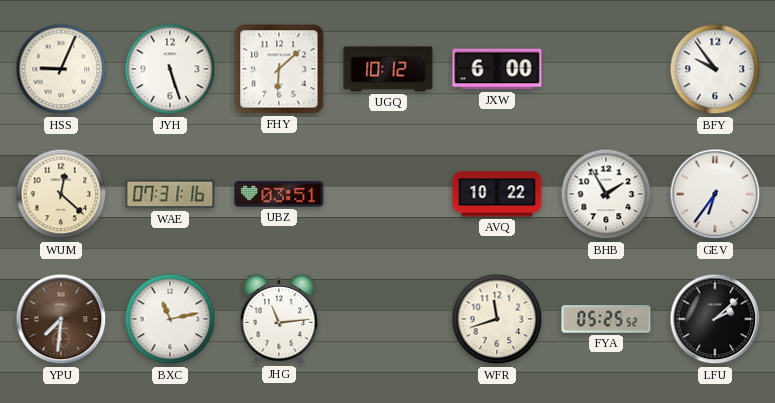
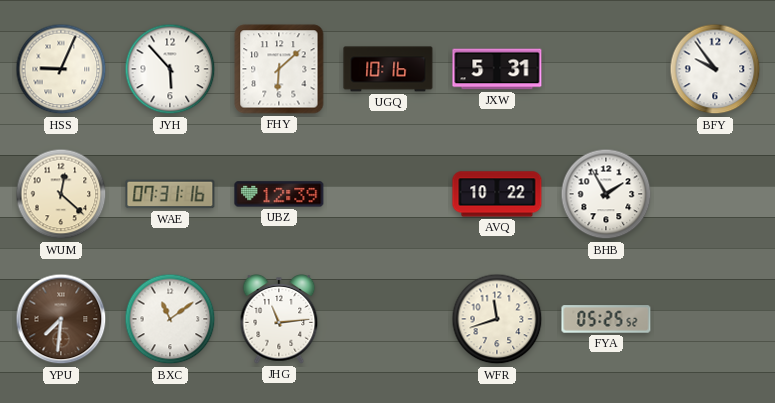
JYH: 5:27 -> 5:53 (170, 69)
UGQ: 10:12 -> 10:16 (388, 69)
JXW: 6:00 -> 5:31 (497, 69)
UBZ: 03:51 -> 12:39 (279, 194)
GEV: 6:36 -> none (715, 194)
BXC: 11:13 -> 11:09 (170, 319)
LFU: 2:08 -> none (715, 319)
